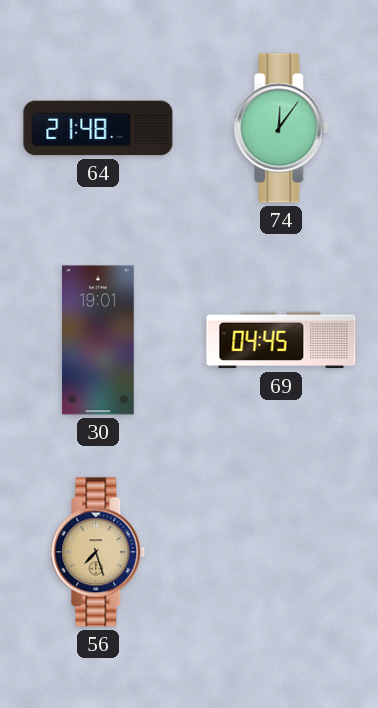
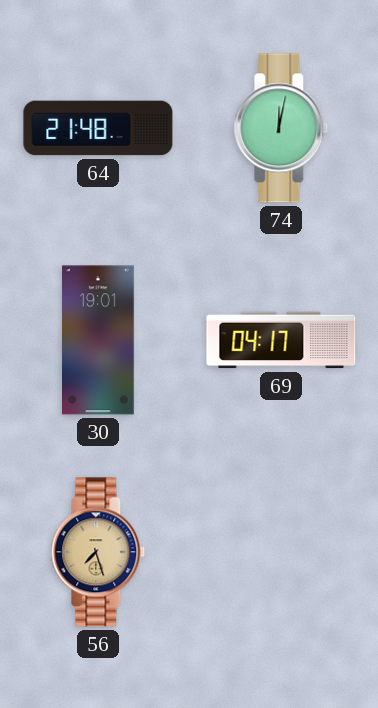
74: 12:06 -> 12:02 (281, 128)
69: 04:45 -> 04:17 (281, 340)
